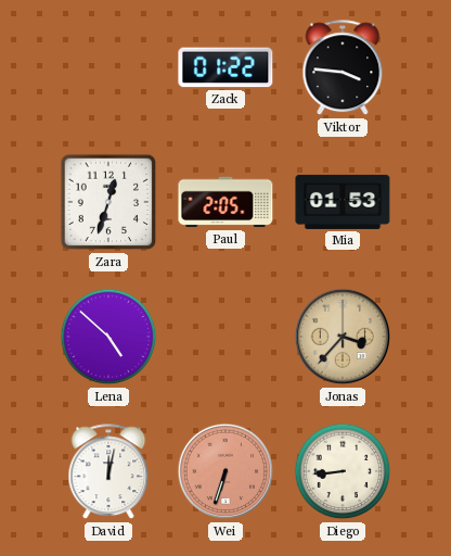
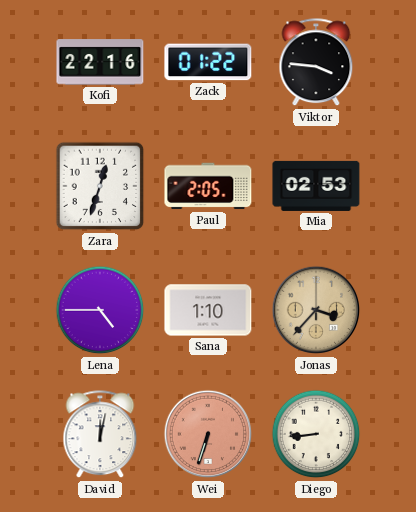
Kofi: none -> 22:16 (100, 62)
Mia: 01:53 -> 02:53 (316, 186)
Lena: 4:52 -> 4:45 (100, 310)
Sana: none -> 1:10 (208, 310)
